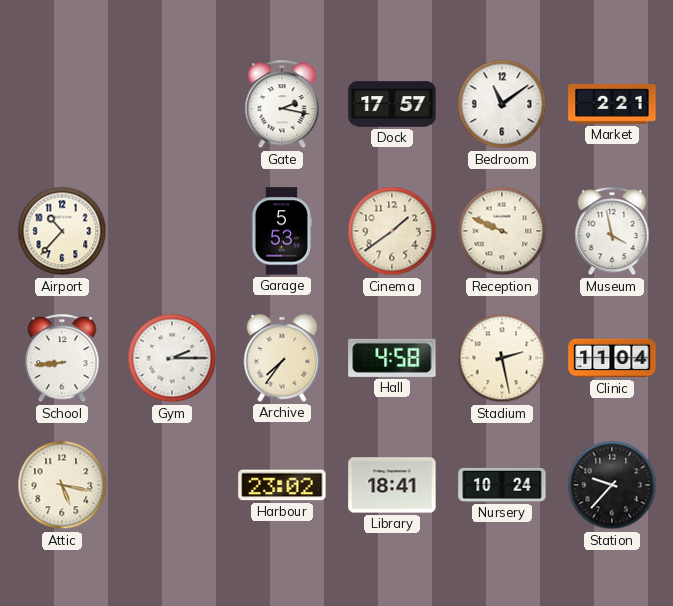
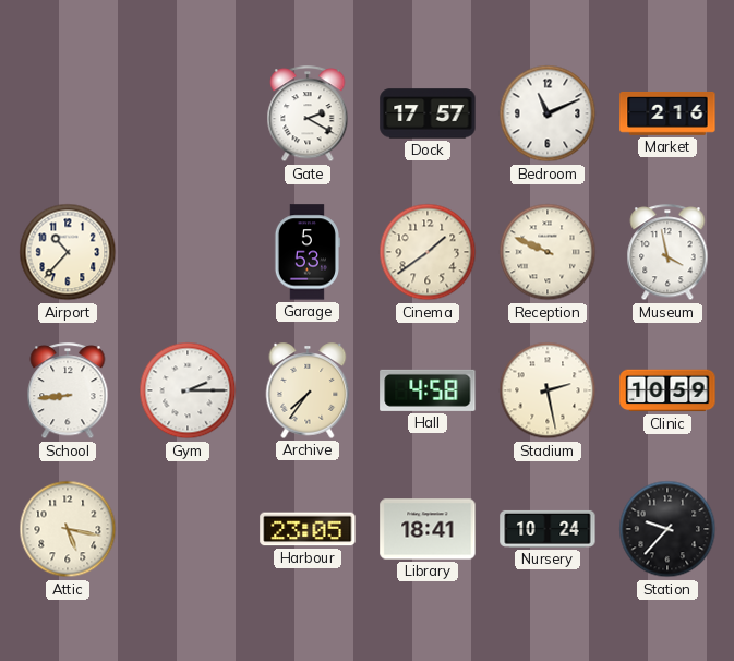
Gate: 2:17 -> 2:20 (308, 115)
Bedroom: 11:09 -> 11:11 (548, 113)
Market: 2:21 -> 2:16 (667, 113)
Clinic: 11:04 -> 10:59 (667, 390)
Harbour: 23:02 -> 23:05 (308, 529)
